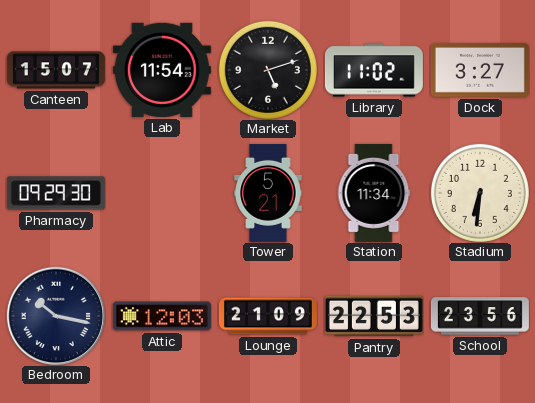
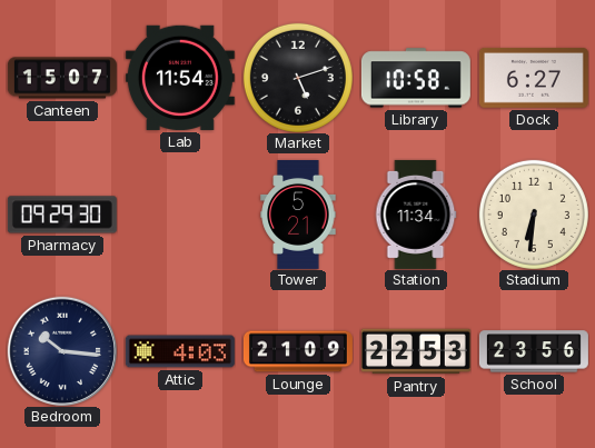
Library: 11:02 -> 10:58 (416, 78)
Dock: 3:27 -> 6:27 (534, 78)
Bedroom: 10:17 -> 10:16 (61, 350)
Attic: 12:03 -> 4:03 (180, 351)
